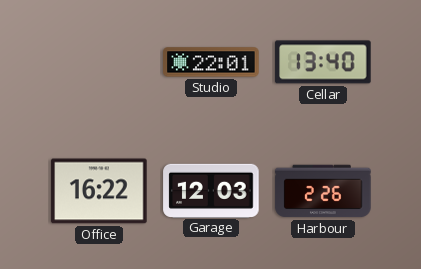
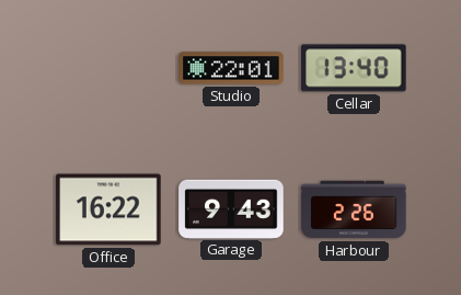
Garage: 12:03 -> 9:43 (231, 208)
